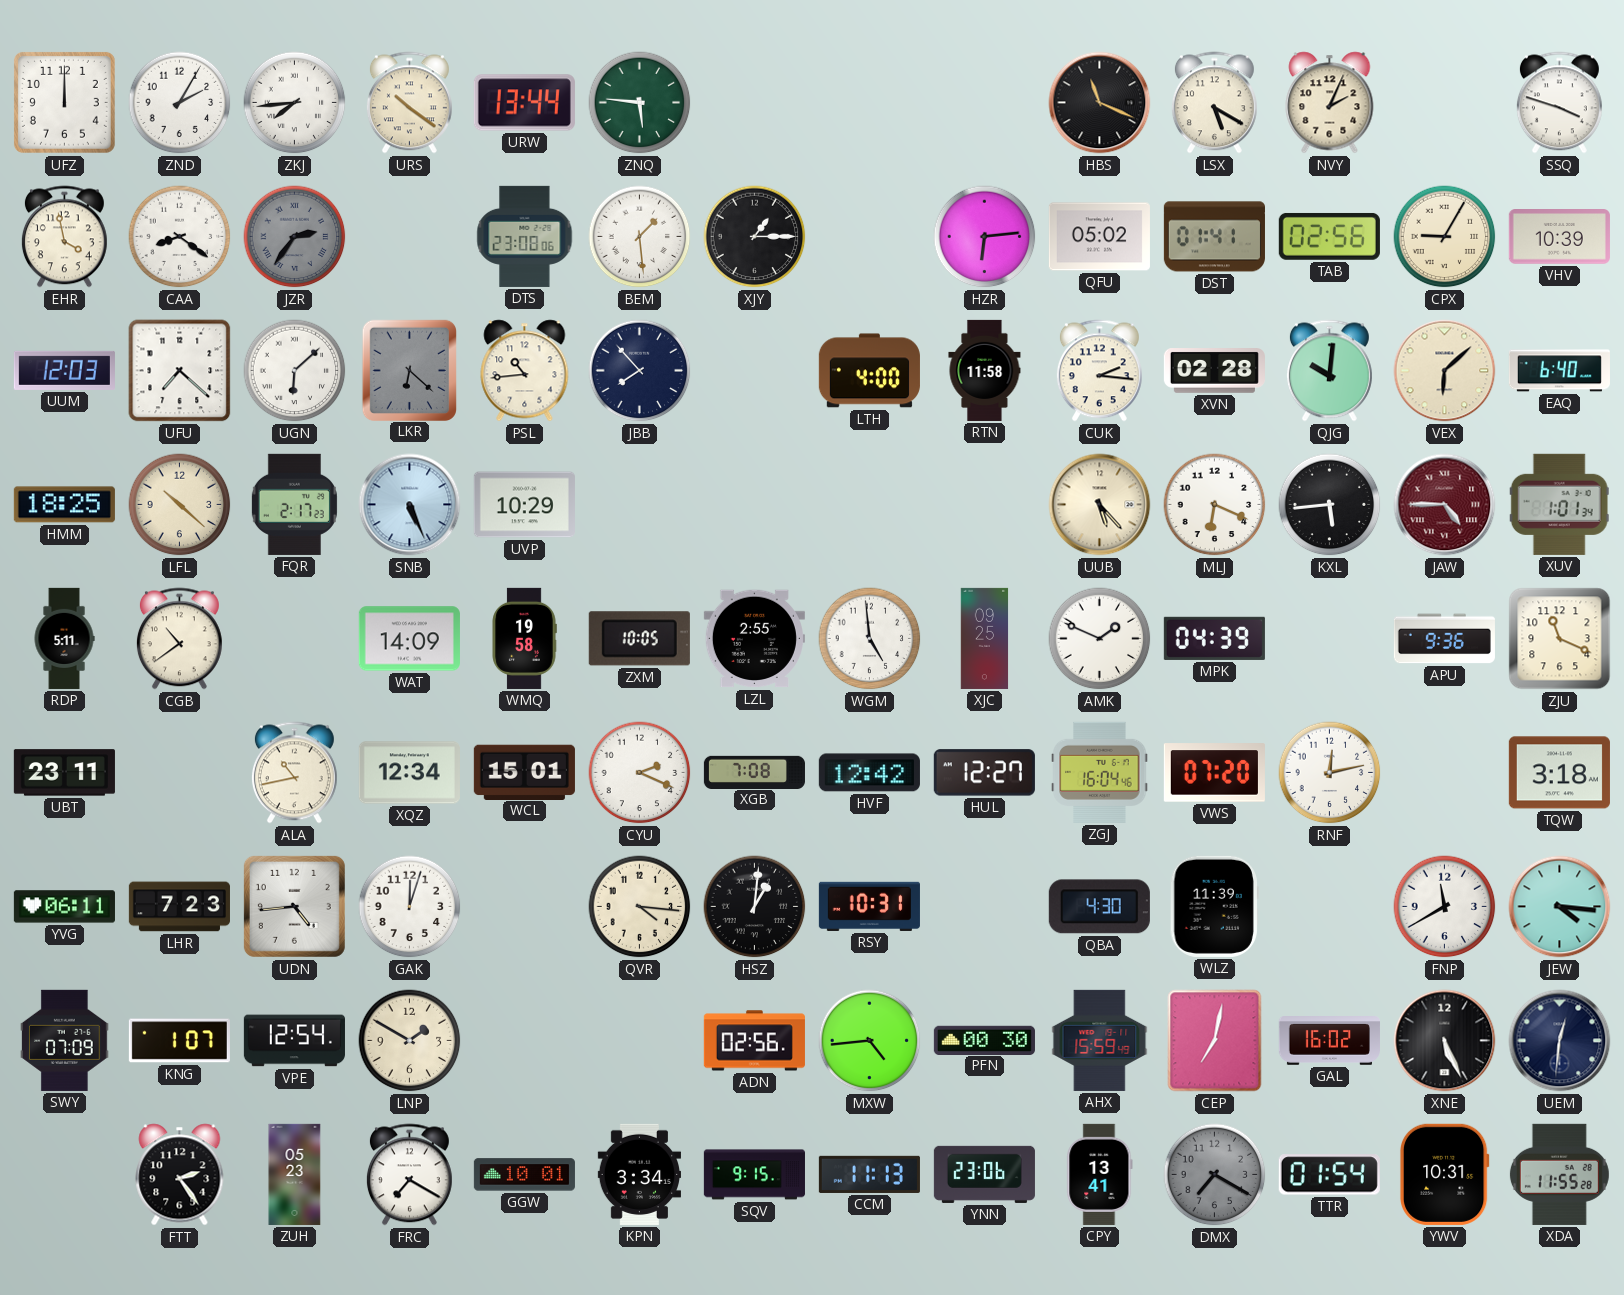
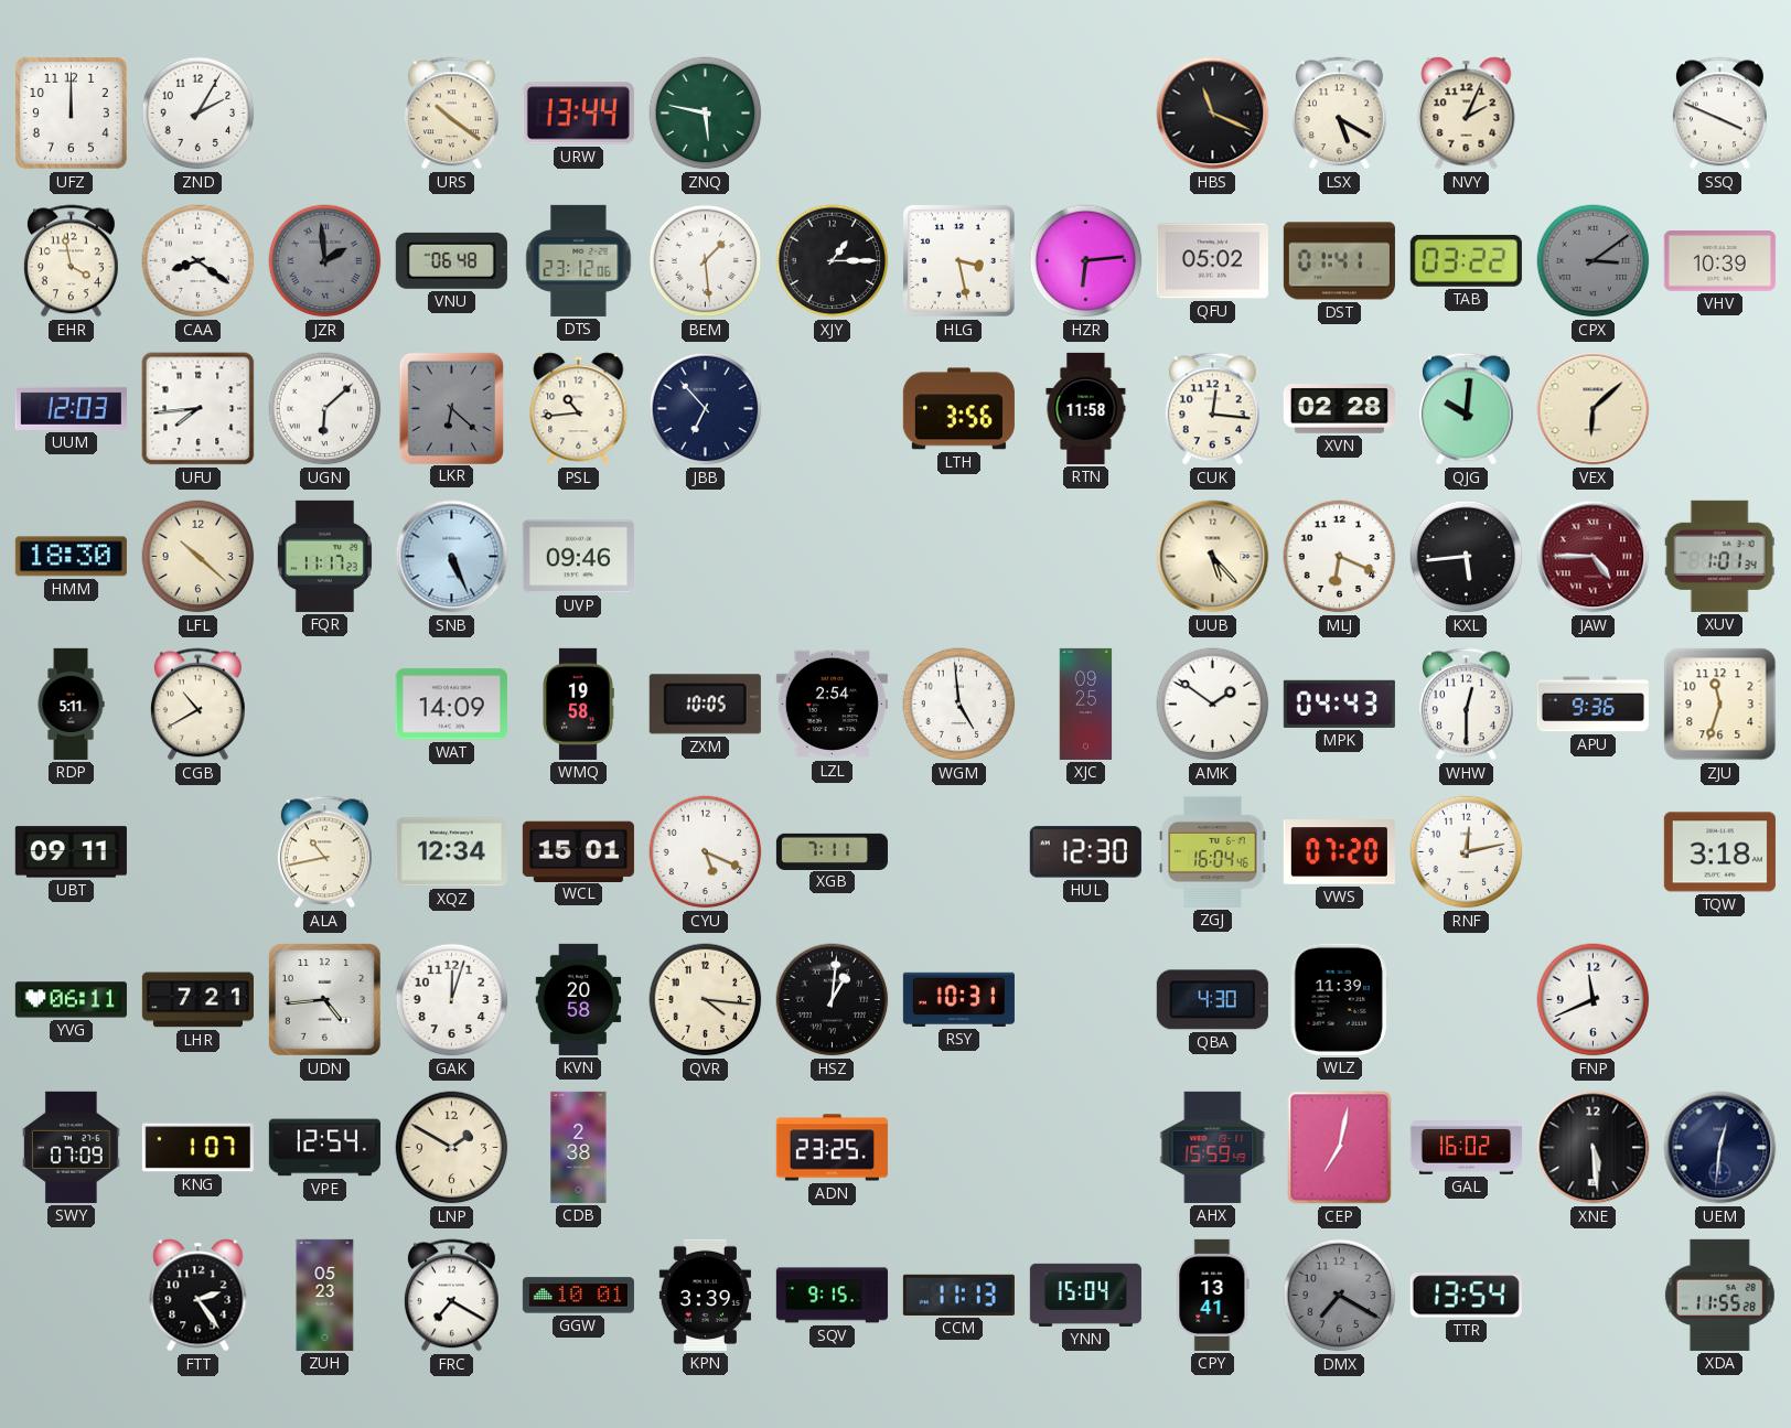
ZKJ: 7:44 -> none (295, 103)
ZNQ: 5:46 -> 5:47 (706, 114)
SSQ: 3:48 -> 3:49 (1719, 114)
JZR: 2:36 -> 1:59 (325, 261)
VNU: none -> 06:48 (451, 260)
DTS: 23:08 -> 23:12 (579, 260)
HLG: none -> 3:28 (958, 260)
TAB: 02:56 -> 03:22 (1466, 260)
CPX: 9:05 -> 3:09 (1594, 261)
CPX dial: cream -> grey (1594, 261)
UFU: 7:22 -> 7:44 (199, 409)
JBB: 7:53 -> 6:53 (706, 409)
LTH: 4:00 -> 3:56 (958, 409)
CUK: 2:16 -> 12:16 (1212, 409)
EAQ: 6:40 -> none (1559, 371)
HMM: 18:25 -> 18:30 (71, 557)
FQR: 2:17 -> 11:17 (324, 556)
UVP: 10:29 -> 09:46 (578, 557)
CGB: 10:39 -> 10:40 (197, 705)
LZL: 2:55 -> 2:54 (832, 705)
AMK: 1:49 -> 1:51 (1213, 705)
MPK: 04:39 -> 04:43 (1339, 704)
WHW: none -> 12:30 (1466, 705)
ZJU: 11:19 -> 11:33 (1720, 705)
UBT: 23:11 -> 09:11 (71, 852)
CYU: 2:19 -> 5:19 (706, 852)
XGB: 7:08 -> 7:11 (832, 851)
HVF: 12:42 -> none (869, 773)
HUL: 12:27 -> 12:30 (1085, 852)
LHR: 7:23 -> 7:21 (197, 1000)
KVN: none -> 20:58 (579, 999)
FNP: 11:40 -> 11:41 (1594, 1000)
JEW: 4:16 -> none (1560, 907)
CDB: none -> 2:38 (579, 1147)
ADN: 02:56 -> 23:25 (832, 1148)
MXW: 4:44 -> none (870, 1041)
PFN: 00:30 -> none (984, 1040)
XNE: 5:26 -> 5:29 (1594, 1148)
KPN: 3:34 -> 3:39 (705, 1295)
YNN: 23:06 -> 15:04 (1085, 1295)
TTR: 01:54 -> 13:54 (1466, 1296)
YWV: 10:31 -> none (1444, 1174)
